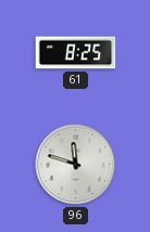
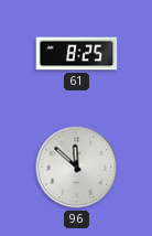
96: 11:48 -> 11:52 (77, 168)
